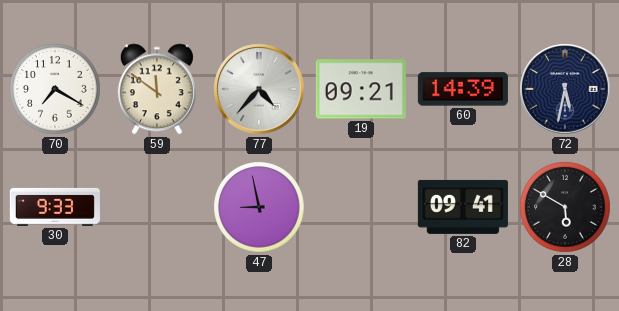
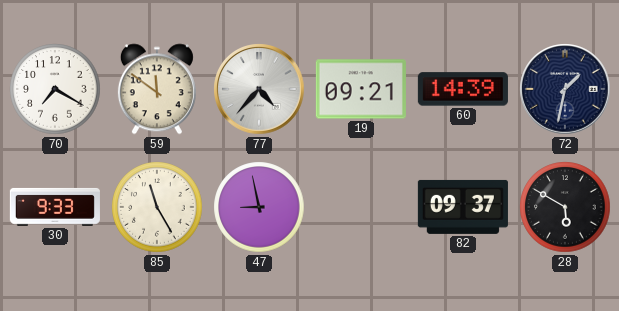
72: 5:32 -> 1:32 (565, 89)
85: none -> 11:25 (157, 207)
82: 09:41 -> 09:37 (463, 207)
